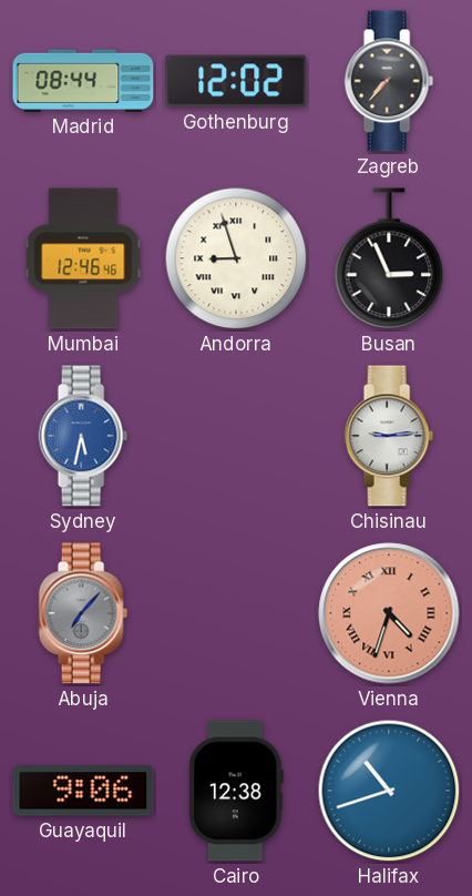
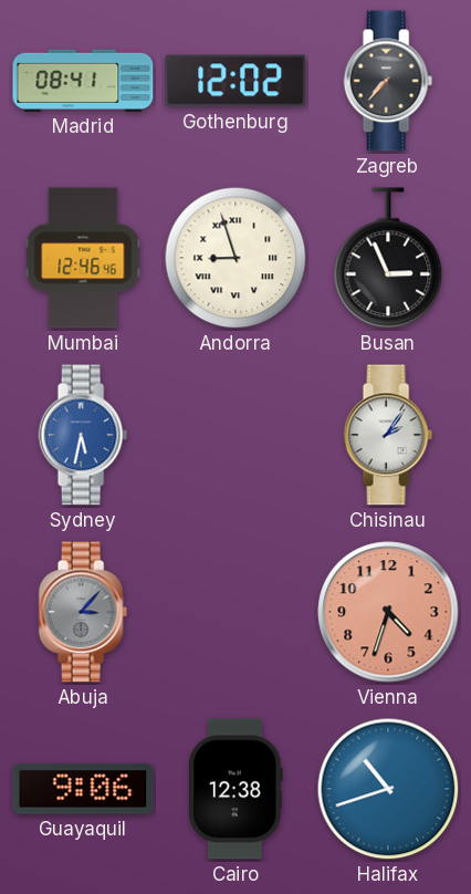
Madrid: 08:44 -> 08:41 (83, 81)
Chisinau: 9:14 -> 2:06 (388, 435)
Abuja: 7:07 -> 3:07 (83, 612)
Vienna numerals: Roman -> Arabic (388, 612)
